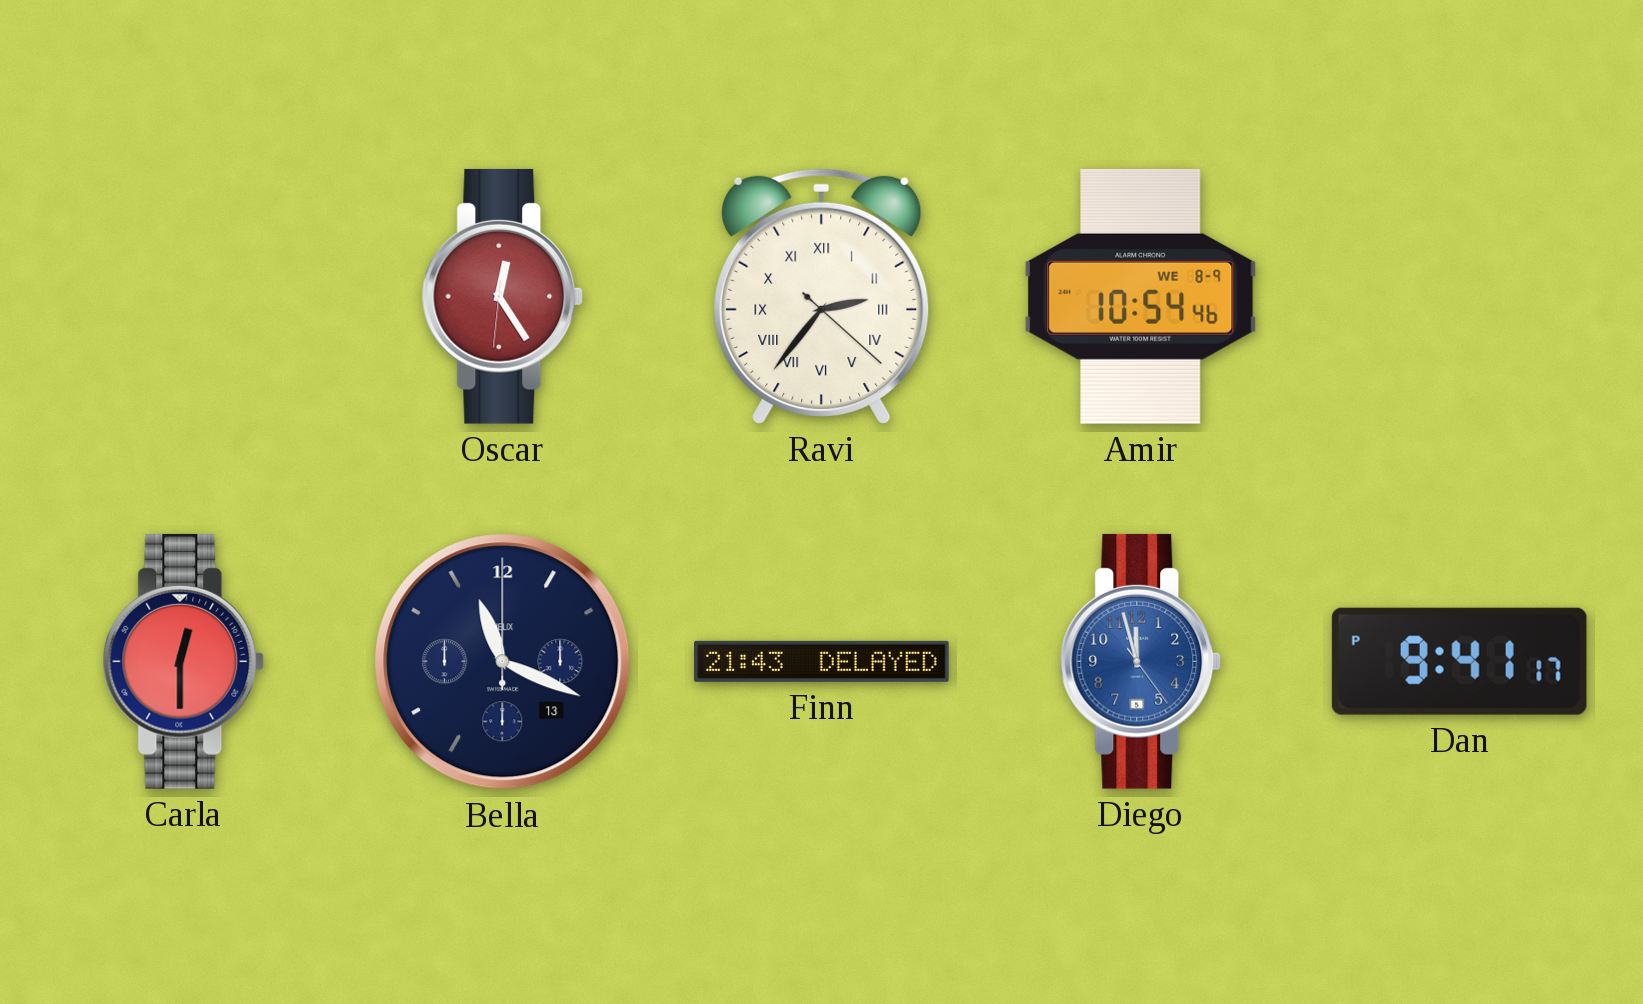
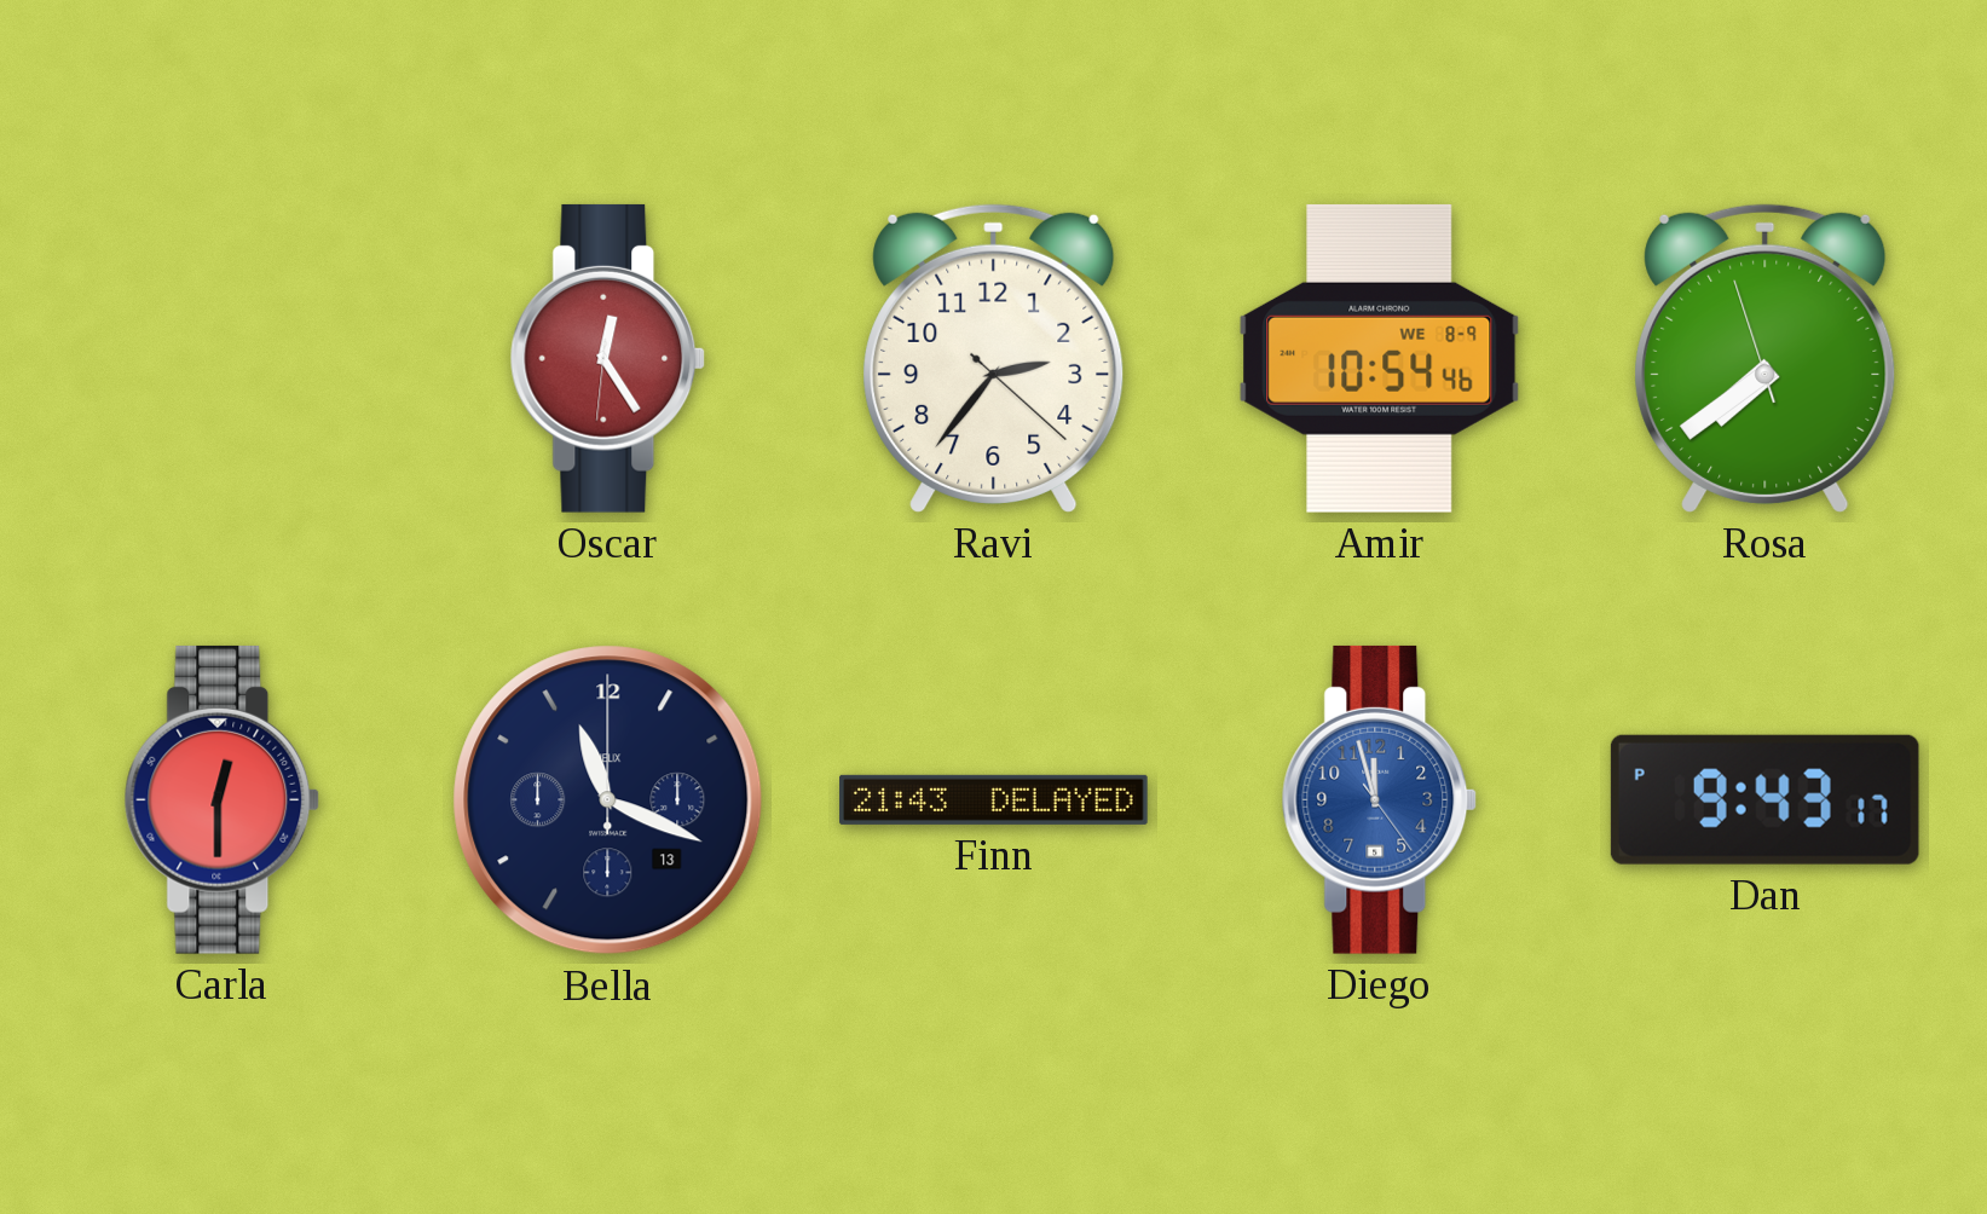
Ravi numerals: Roman -> Arabic (994, 358)
Rosa: none -> 7:38 (1766, 358)
Dan: 9:41 -> 9:43 (1764, 799)
